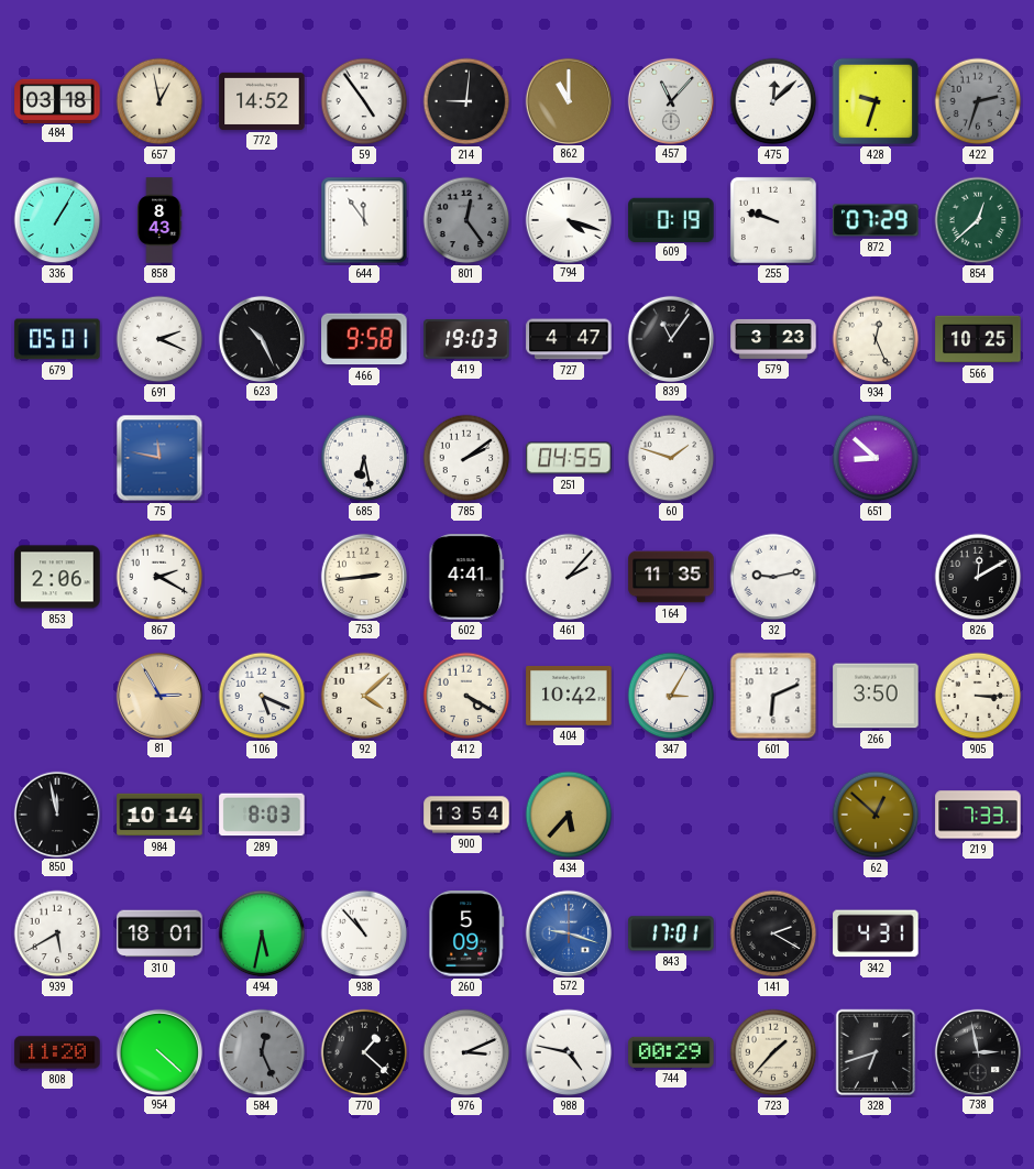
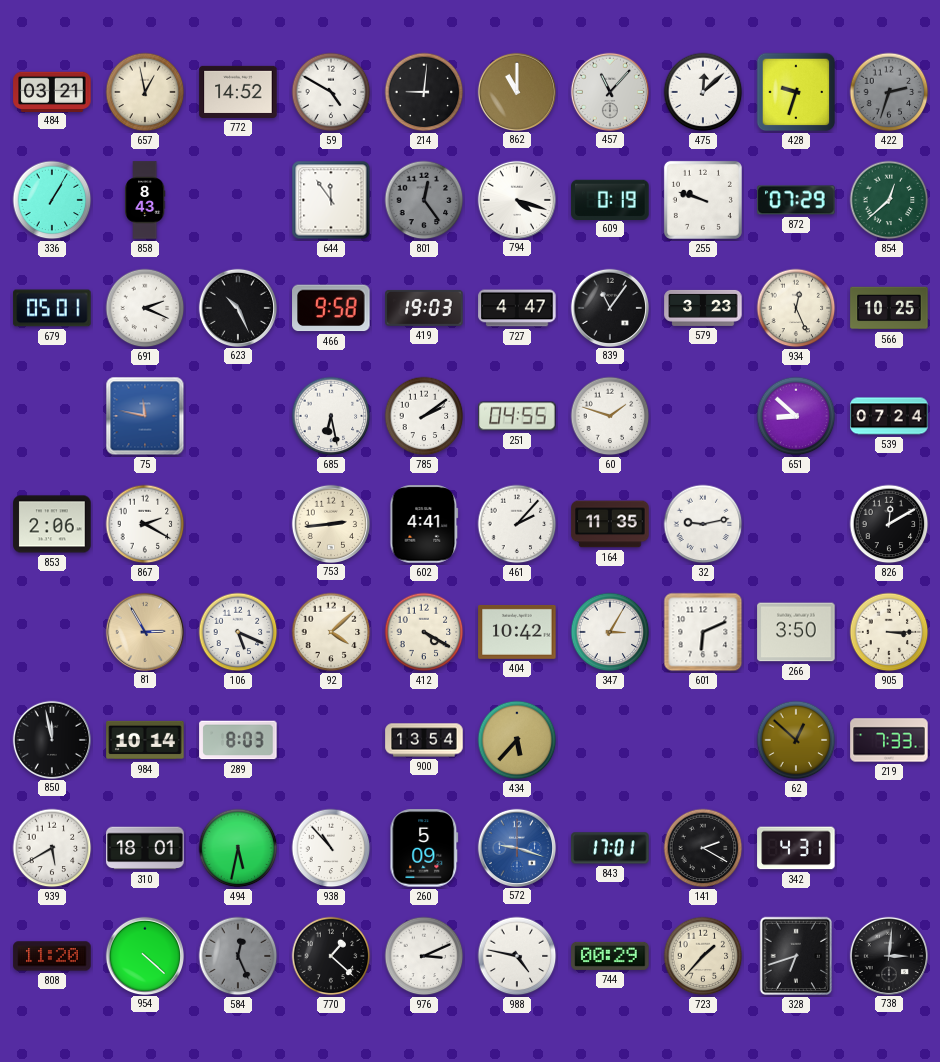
484: 03:18 -> 03:21 (52, 91)
59: 4:54 -> 4:50 (331, 92)
539: none -> 07:24 (889, 416)
738: 2:58 -> 3:01 (888, 955)
